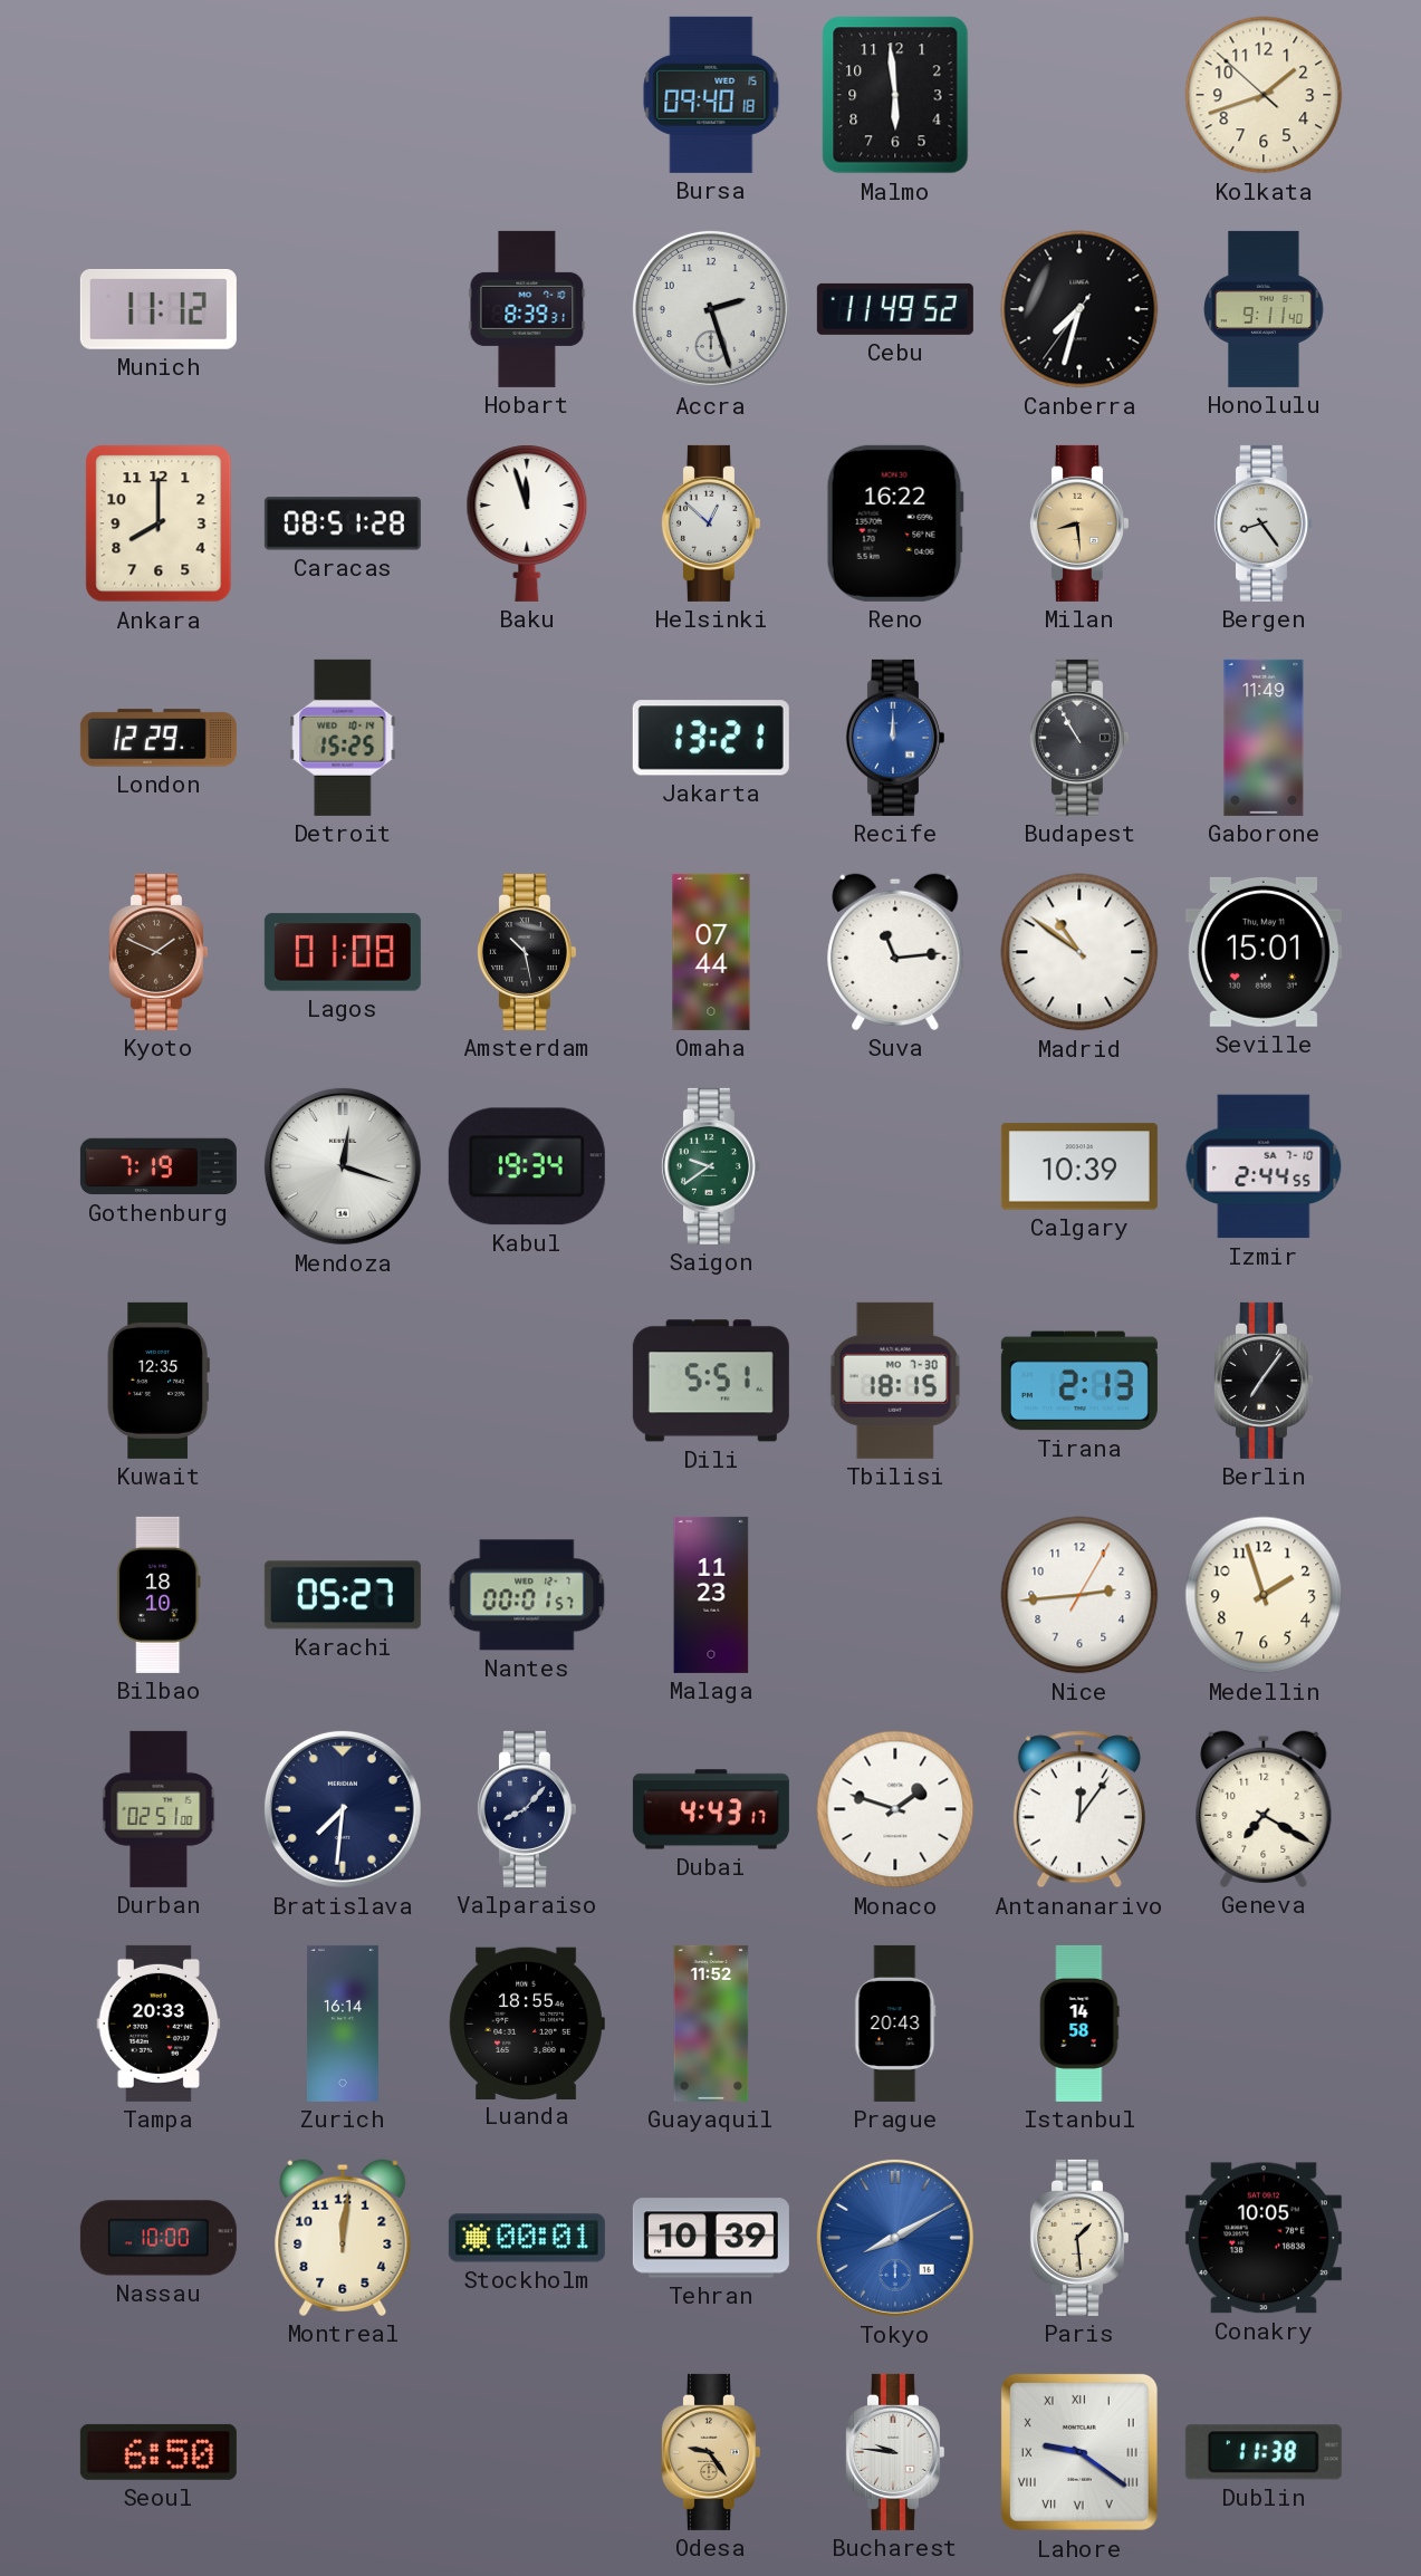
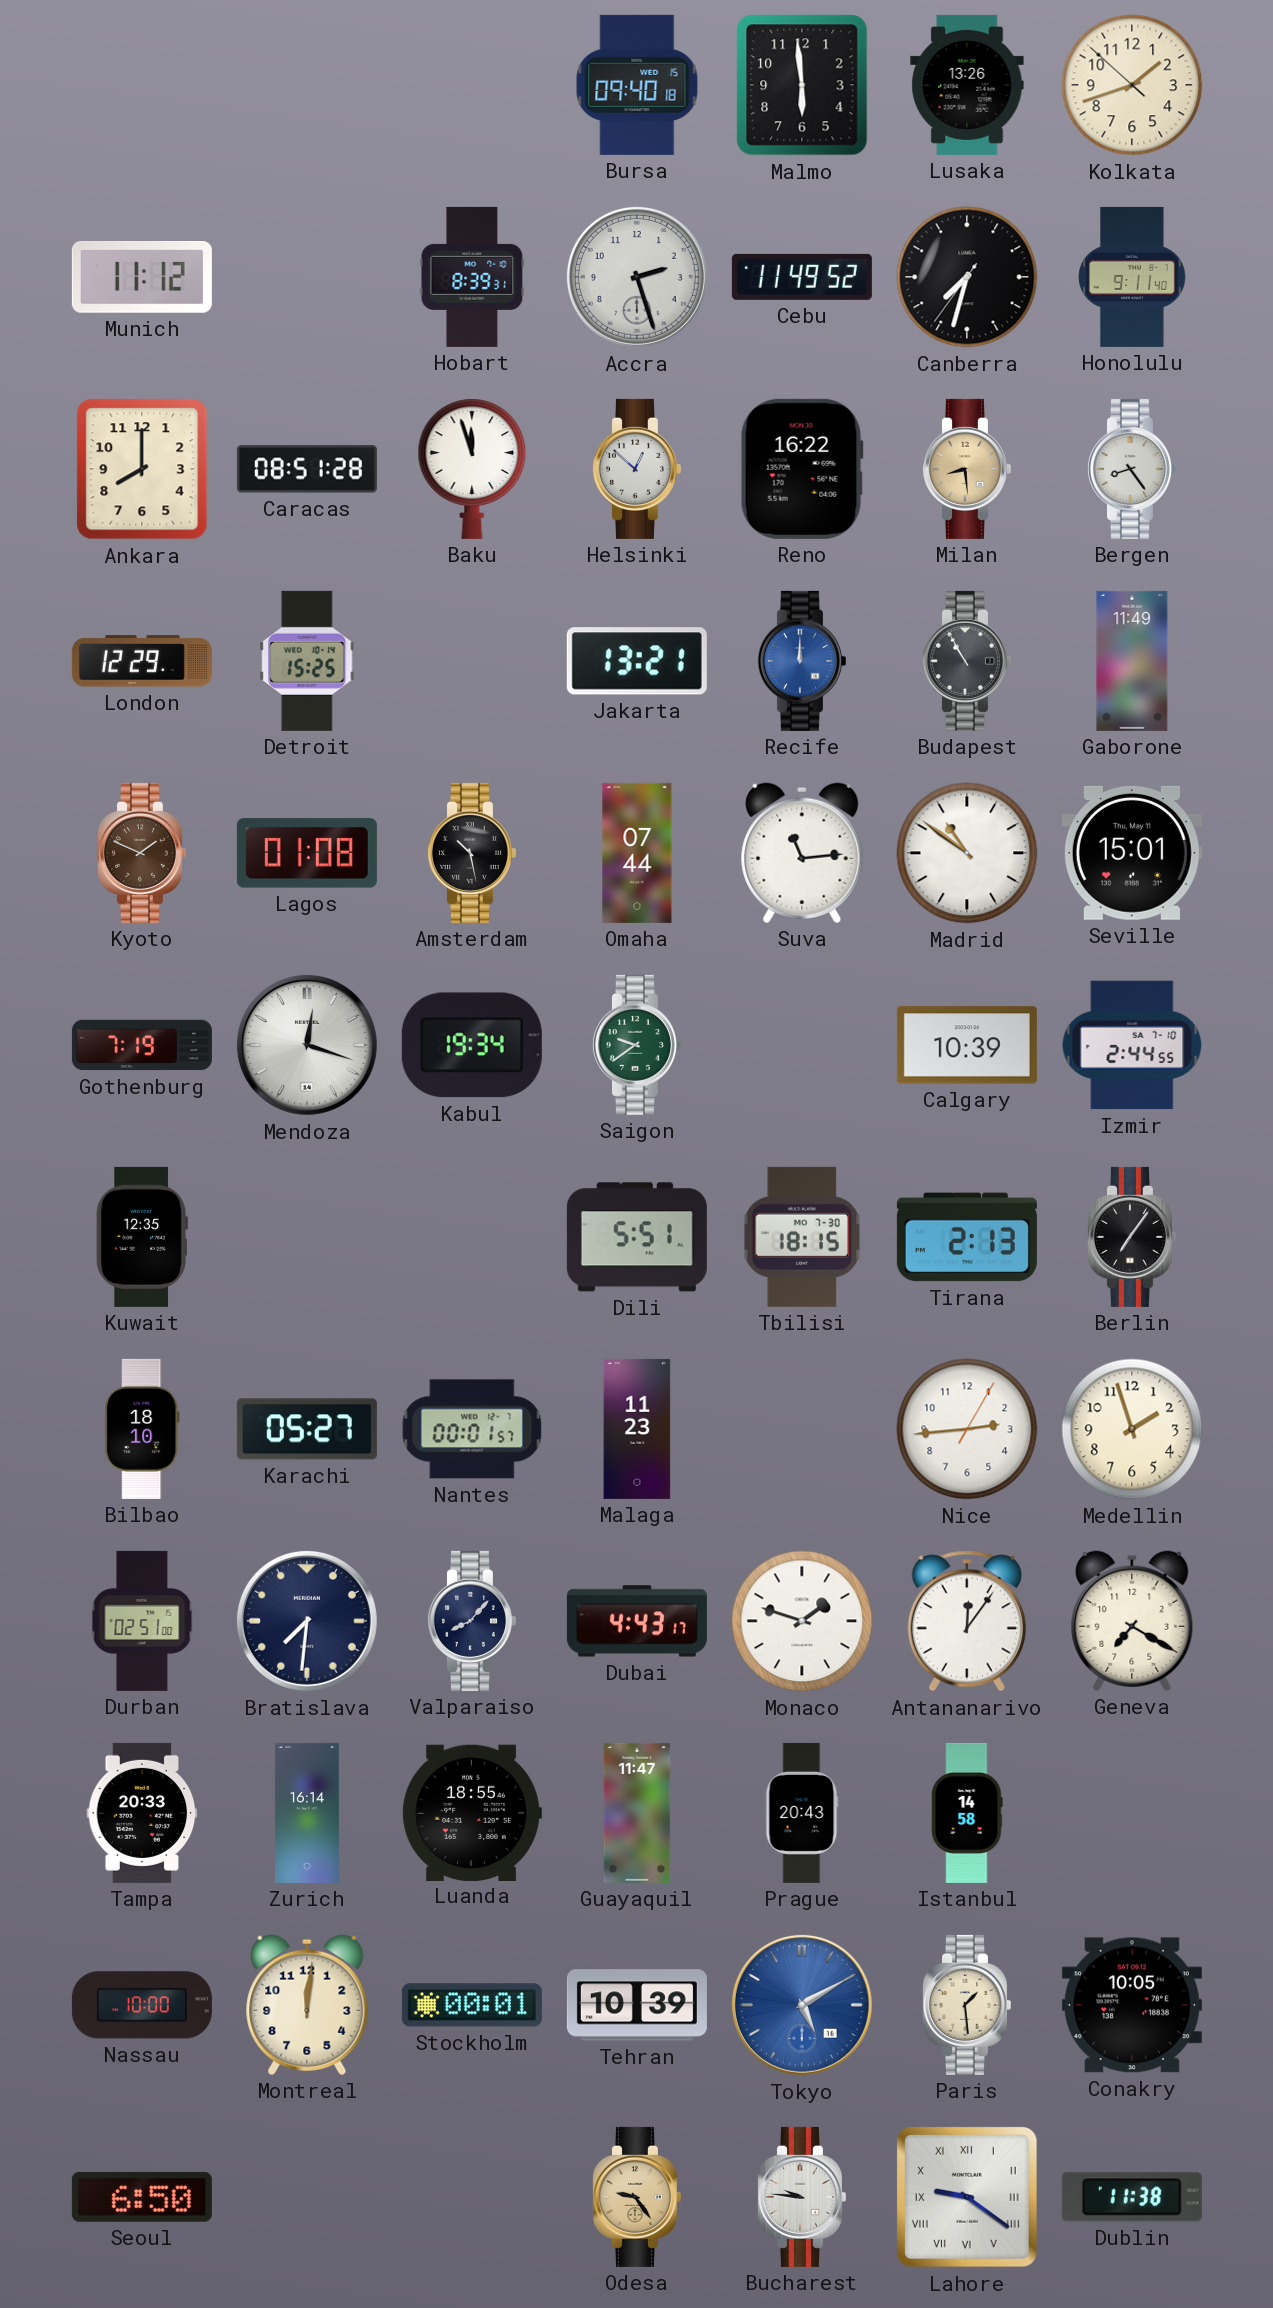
Lusaka: none -> 13:26 (967, 85)
Guayaquil: 11:52 -> 11:47 (637, 1813)
Tokyo: 8:10 -> 5:10 (802, 2005)
